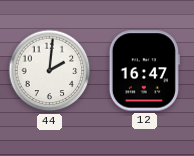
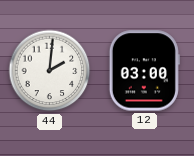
12: 16:47 -> 03:00 (144, 71)
